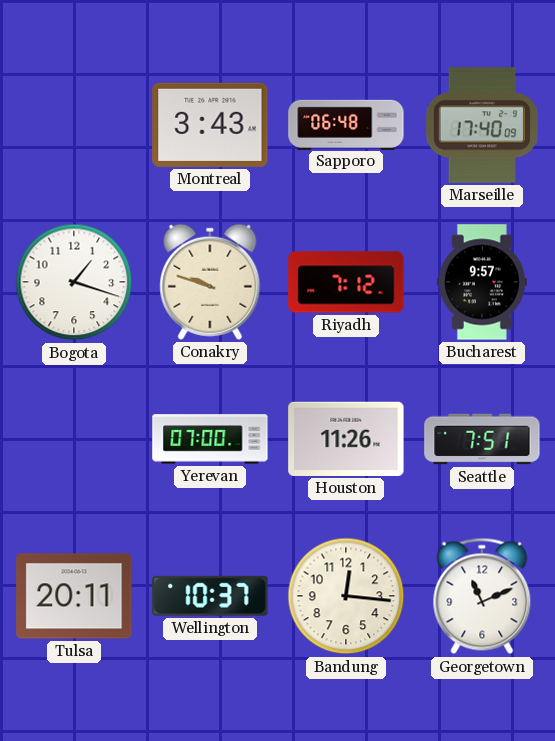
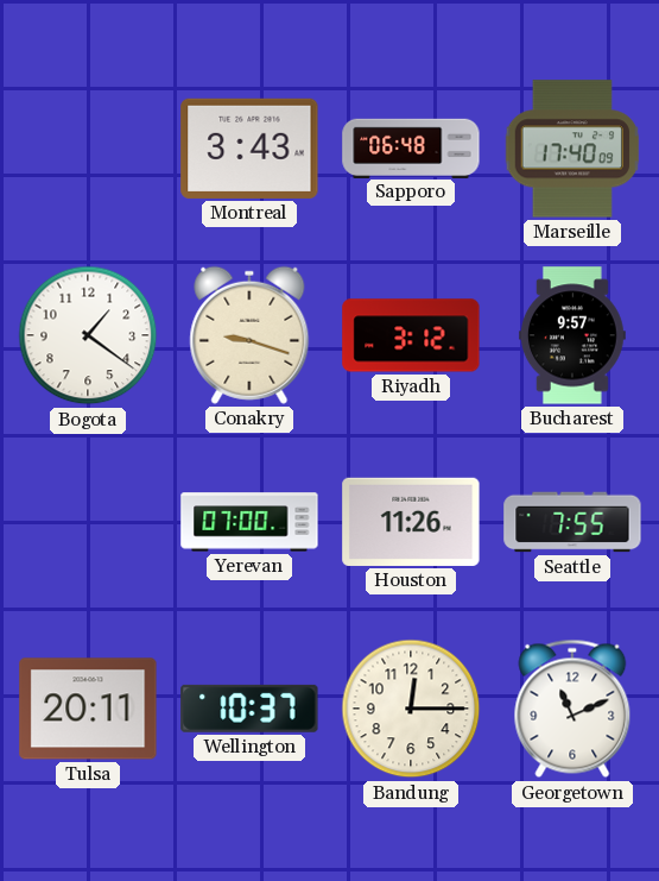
Bogota: 1:18 -> 1:21 (88, 335)
Conakry: 9:48 -> 9:18 (249, 335)
Riyadh: 7:12 -> 3:12 (411, 335)
Seattle: 7:51 -> 7:55 (572, 522)
Bandung: 12:16 -> 12:15 (411, 709)
